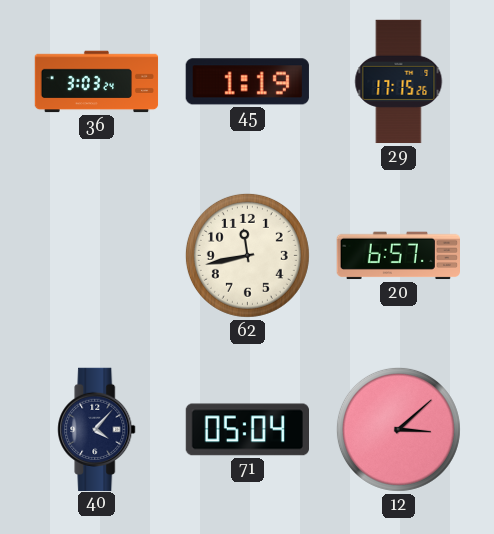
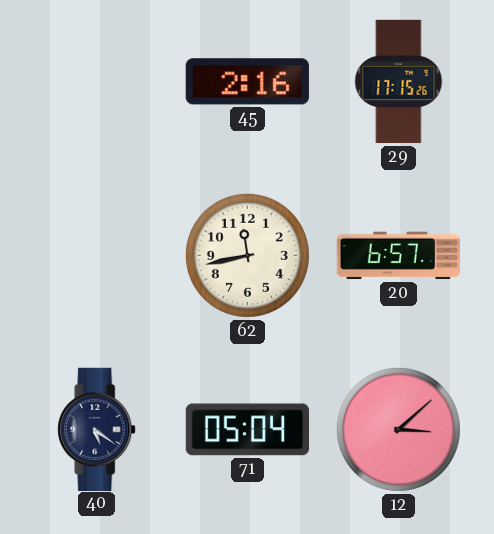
36: 3:03 -> none (97, 82)
45: 1:19 -> 2:16 (247, 82)
40: 4:07 -> 5:21 (97, 429)
